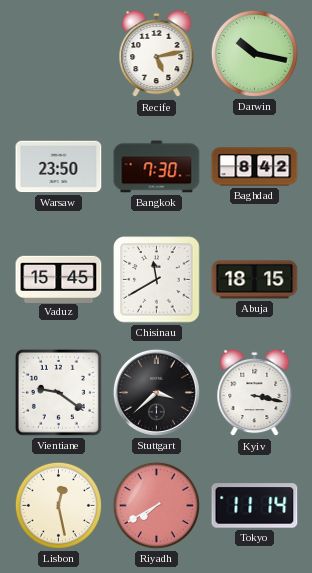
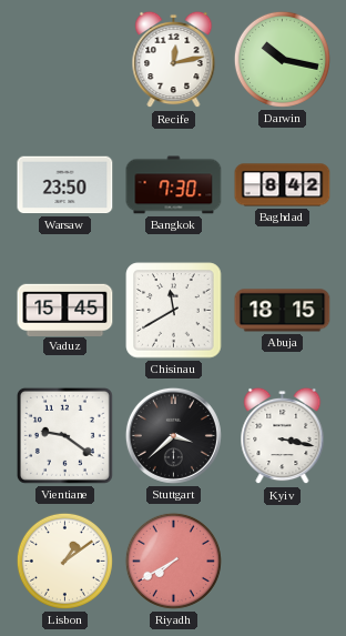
Recife: 5:13 -> 12:13 (174, 60)
Lisbon: 12:28 -> 1:09 (64, 561)
Tokyo: 11:14 -> none (255, 506)
